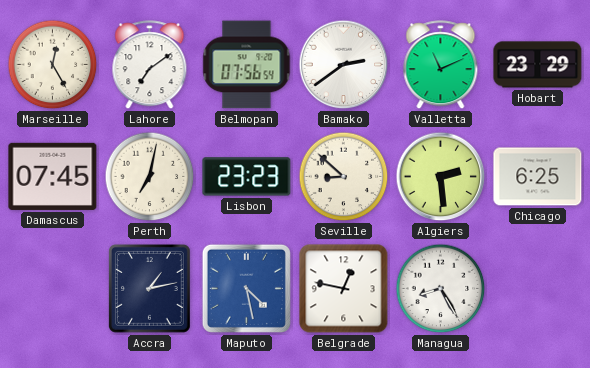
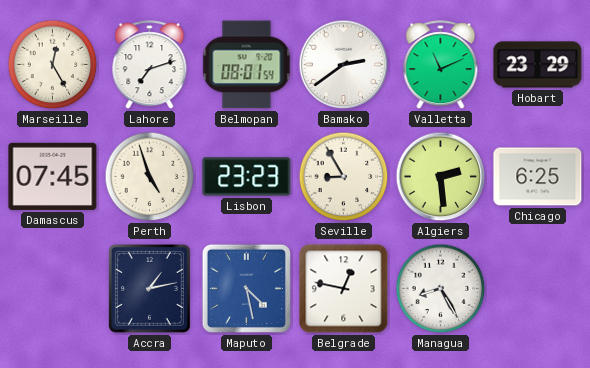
Lahore: 7:09 -> 7:12 (150, 65)
Belmopan: 07:56 -> 08:01 (247, 65)
Perth: 7:02 -> 4:57 (150, 177)
Seville: 8:52 -> 8:55 (344, 177)
